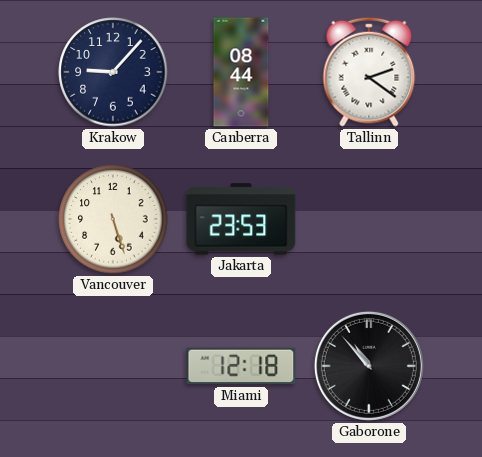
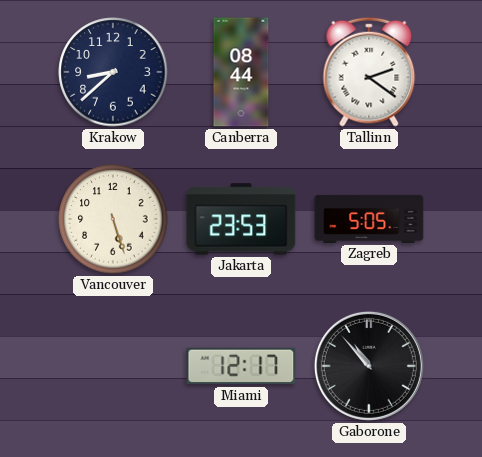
Krakow: 9:07 -> 8:38 (113, 72)
Zagreb: none -> 5:05 (369, 219)
Miami: 12:18 -> 12:17 (241, 366)
